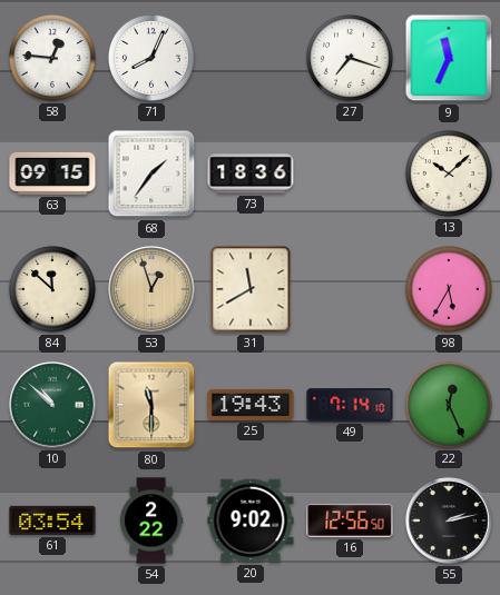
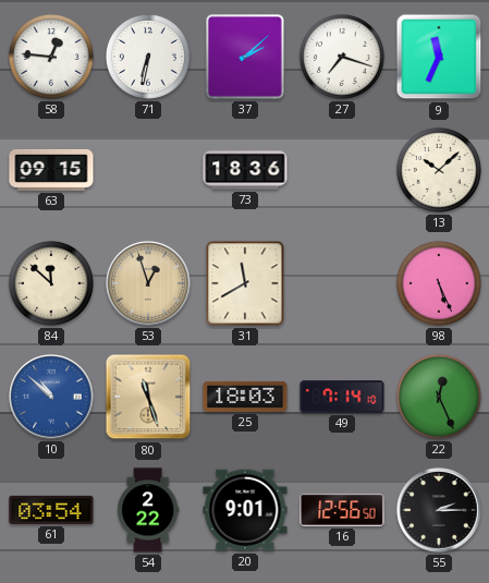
71: 8:04 -> 6:32 (148, 57)
37: none -> 2:08 (245, 57)
68: 1:36 -> none (151, 173)
98: 5:35 -> 5:26 (439, 283)
10 dial: green -> blue (51, 397)
80: 11:30 -> 11:27 (148, 397)
25: 19:43 -> 18:03 (245, 397)
20: 9:02 -> 9:01 (245, 510)
55: 2:13 -> 2:15 (439, 510)
